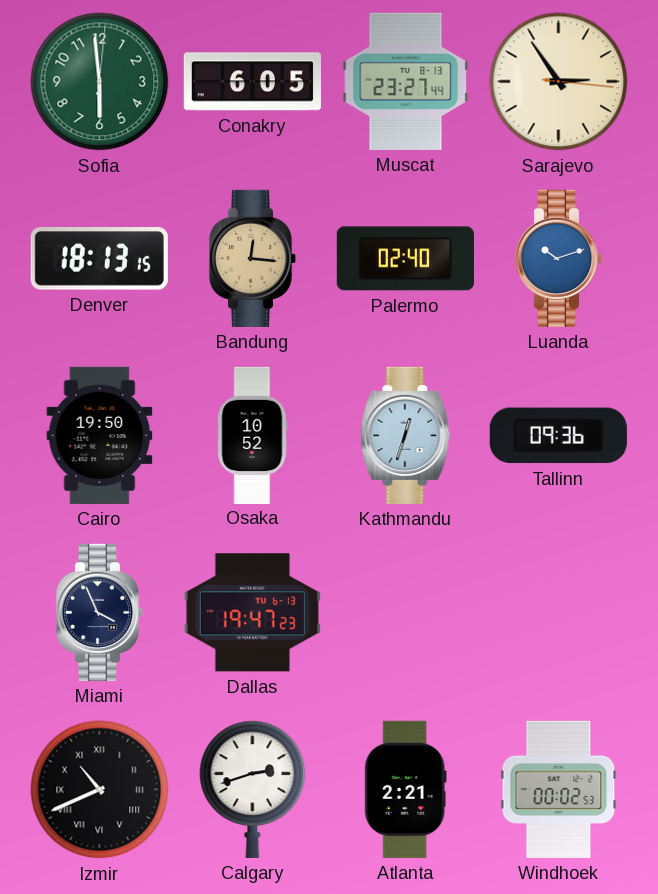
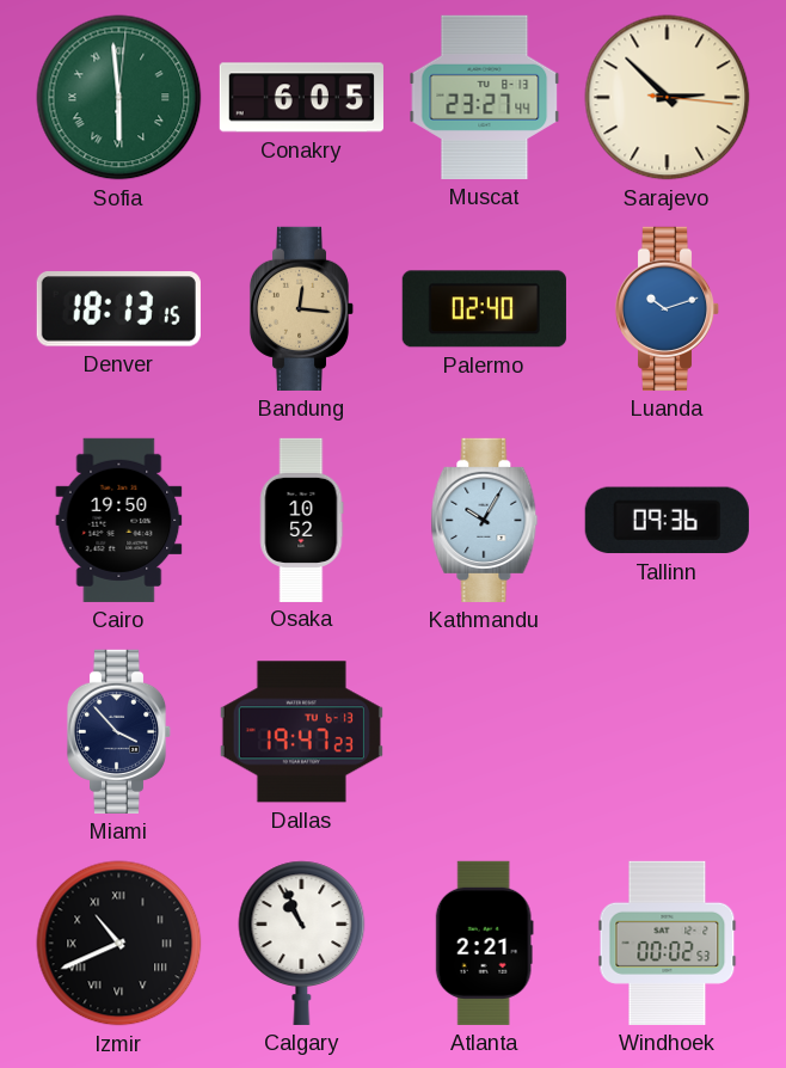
Sofia numerals: Arabic -> Roman (119, 98)
Sarajevo: 2:54 -> 2:52 (668, 98)
Kathmandu: 12:33 -> 10:05 (485, 520)
Miami: 3:56 -> 3:53 (119, 731)
Calgary: 2:42 -> 10:56 (302, 943)
